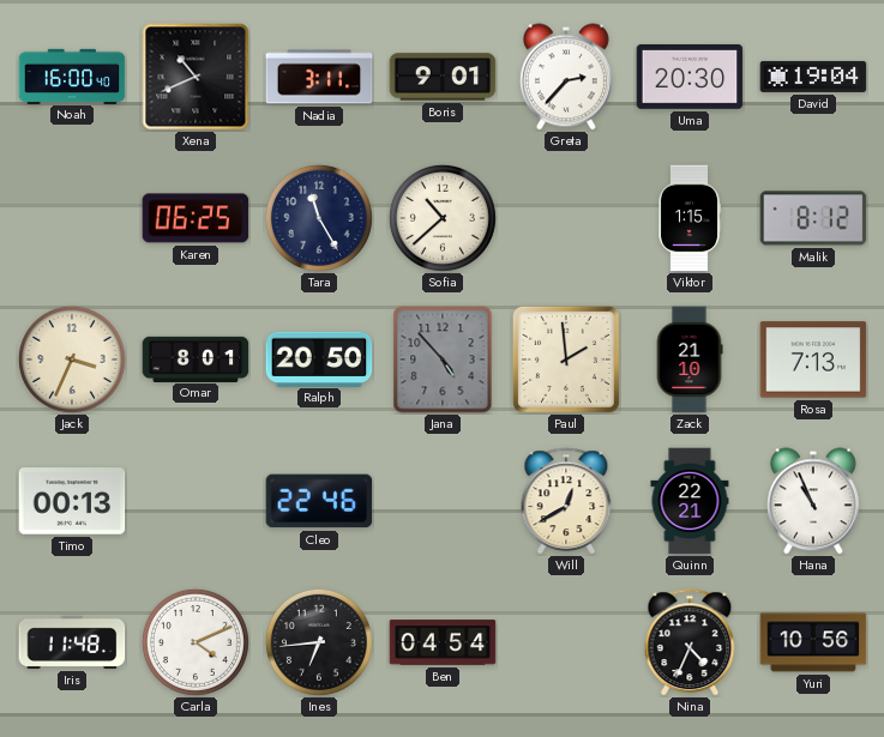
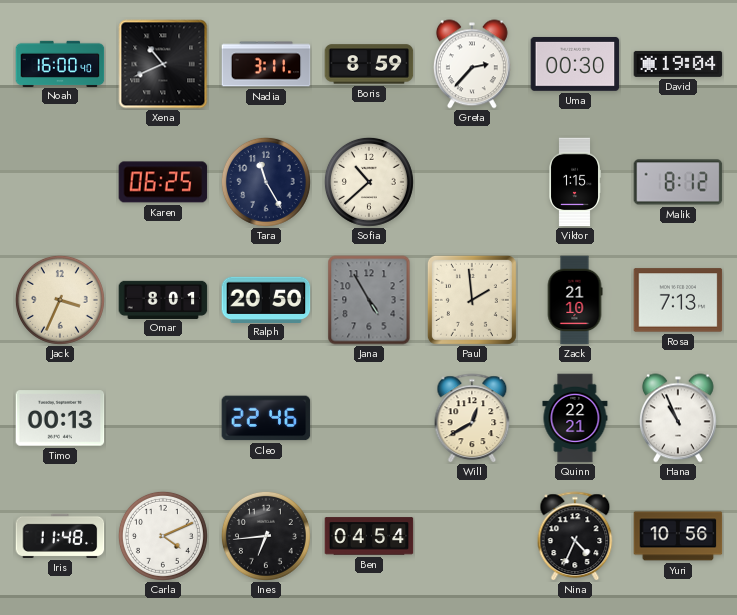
Boris: 9:01 -> 8:59 (369, 64)
Uma: 20:30 -> 00:30 (575, 64)
Jana: 4:53 -> 4:55 (369, 300)
